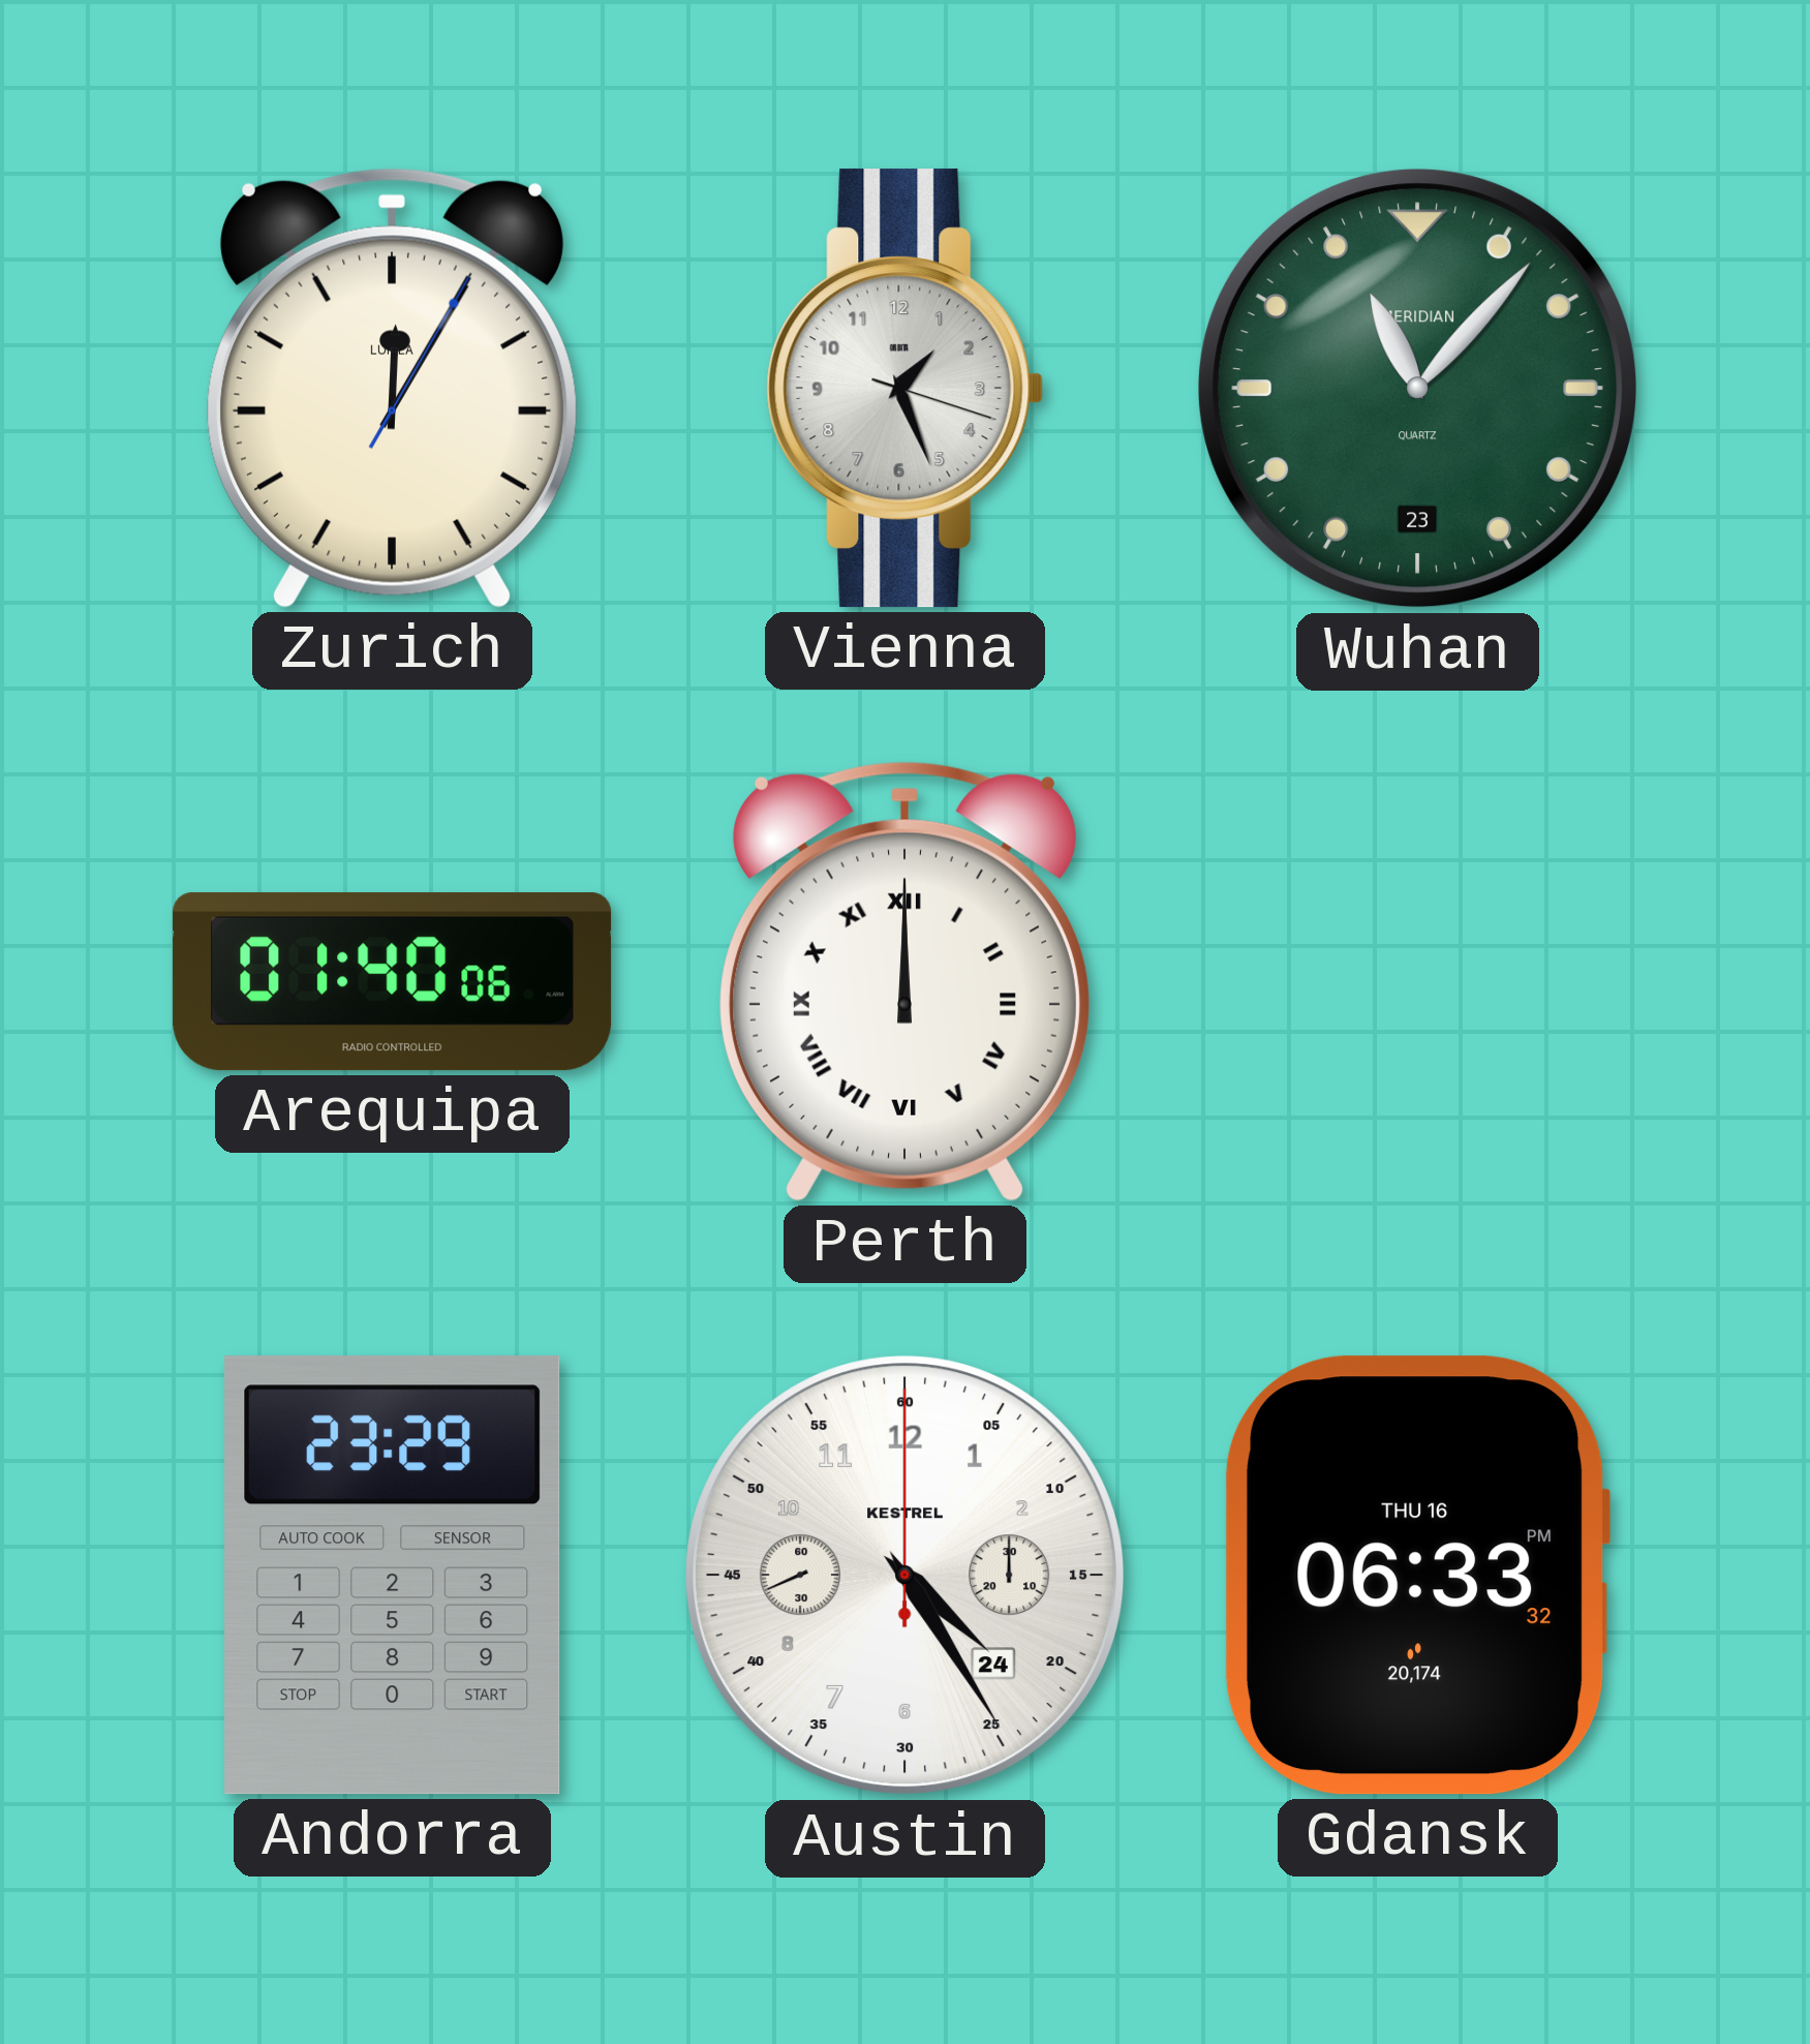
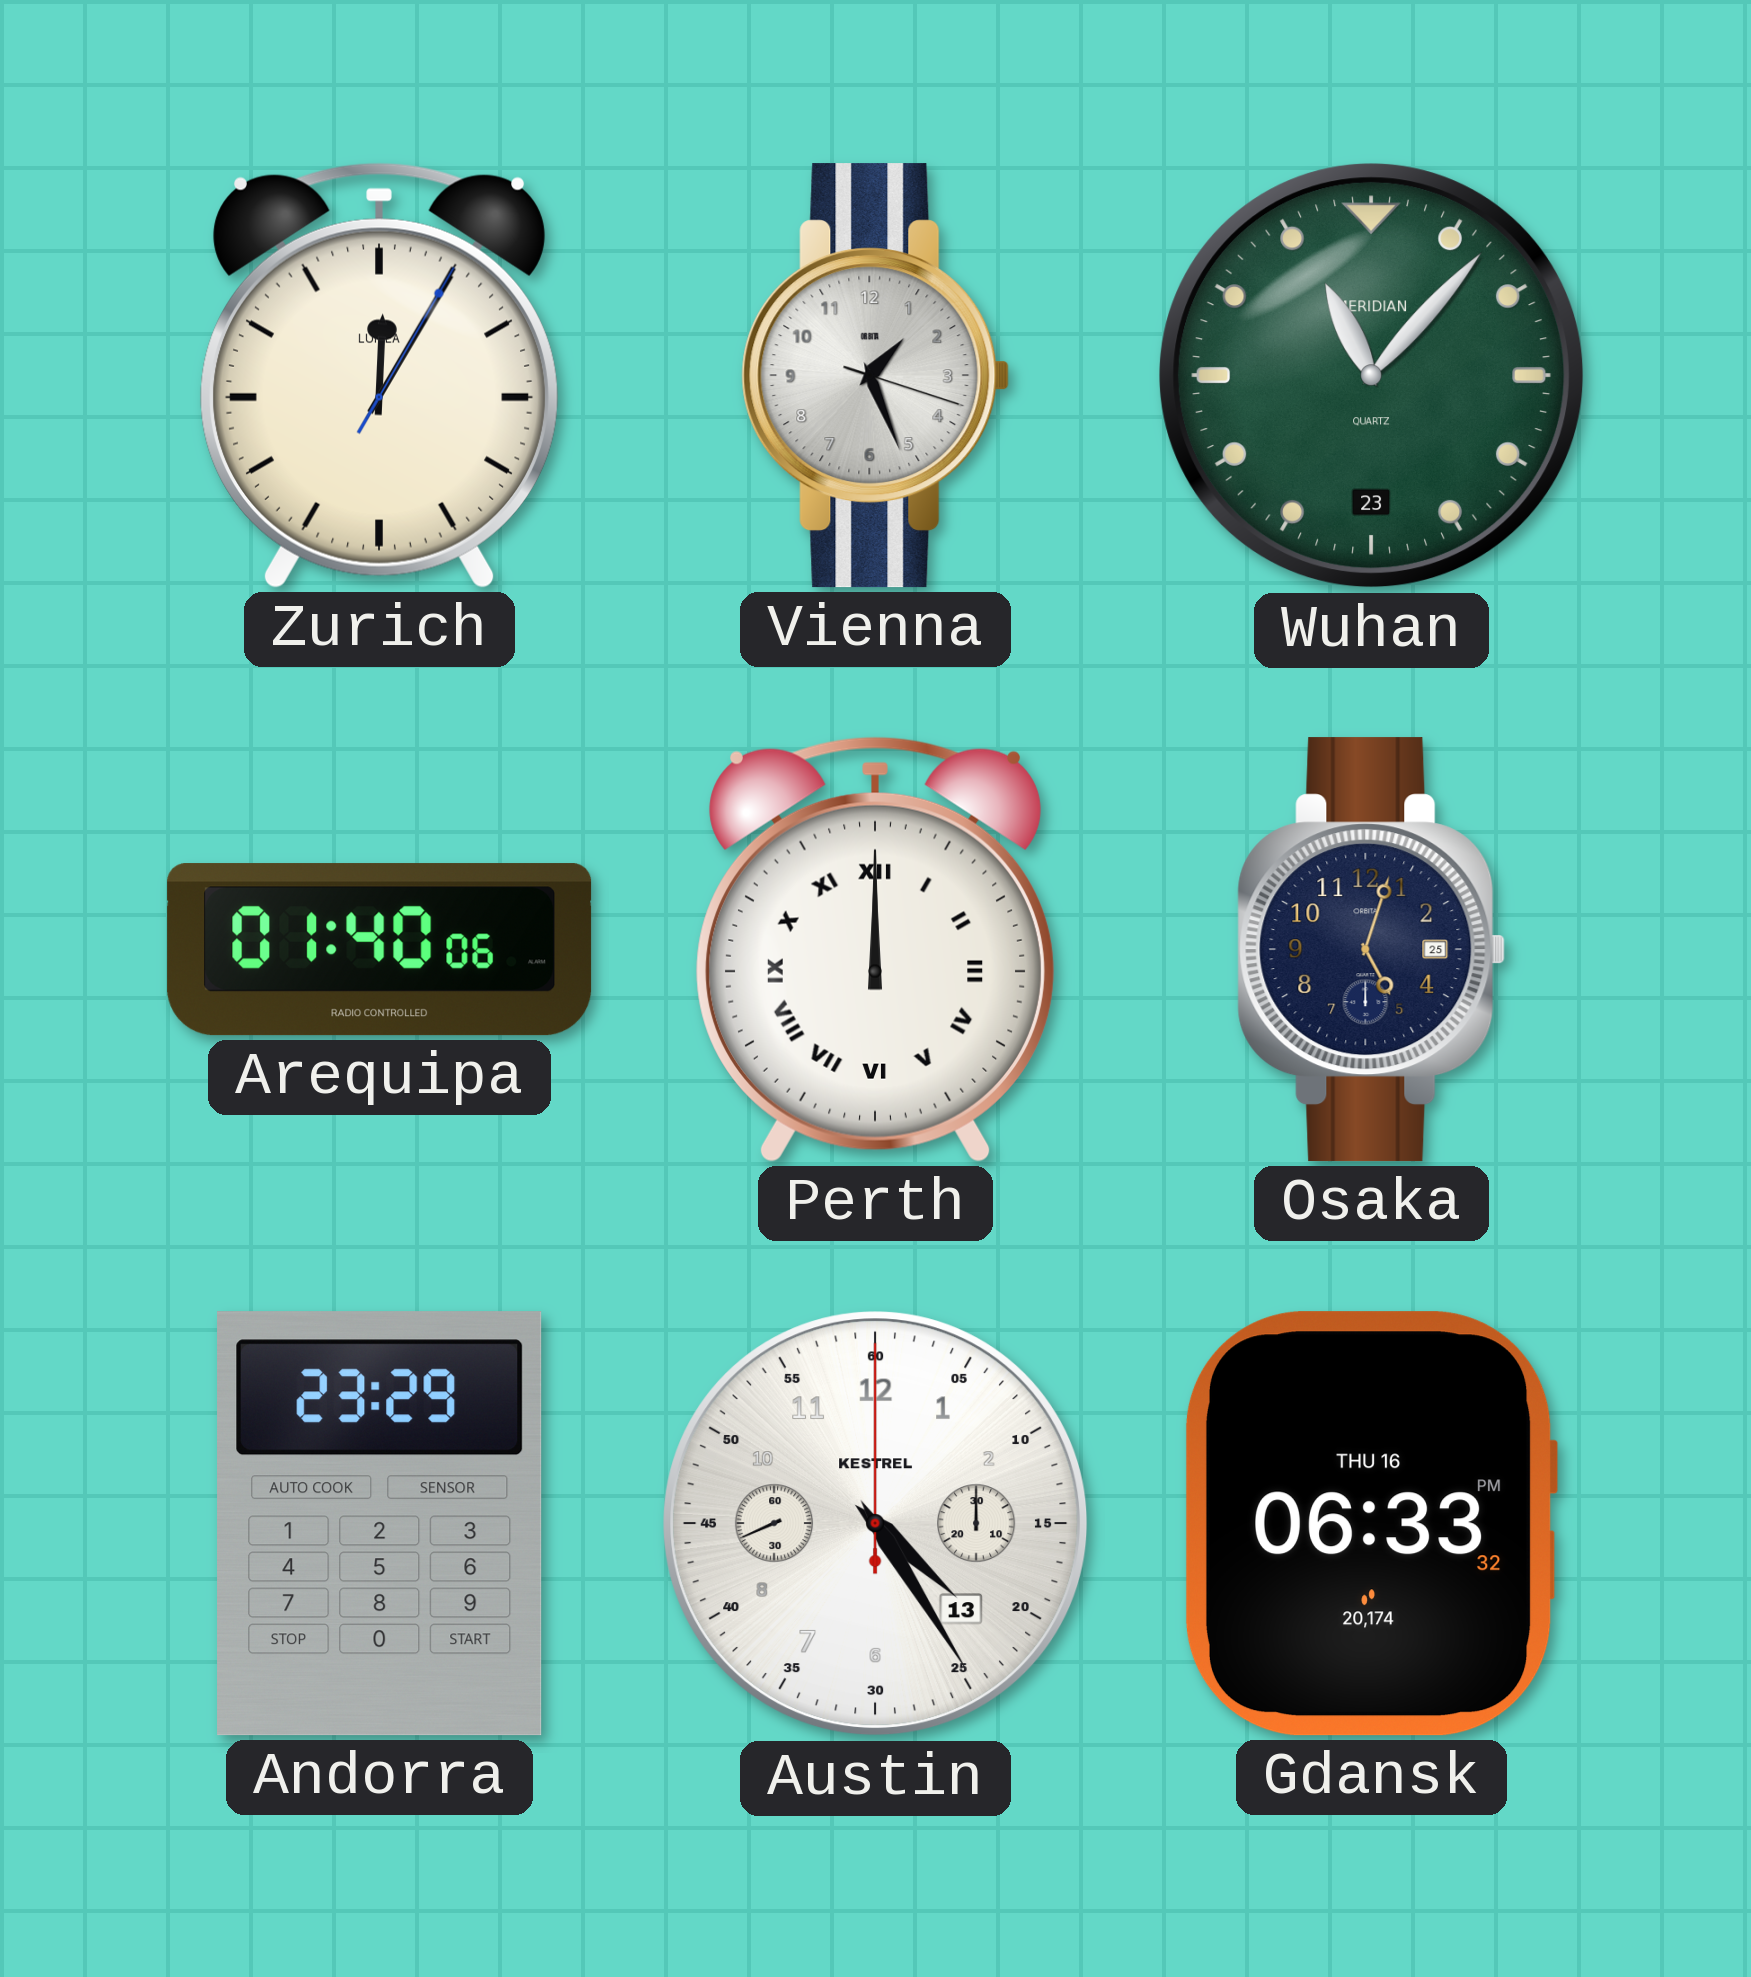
Osaka: none -> 5:03 (1372, 950)
Austin date: 24 -> 13 (876, 1524)
